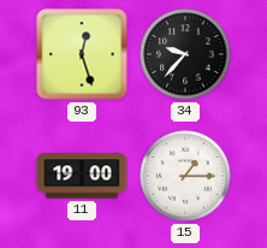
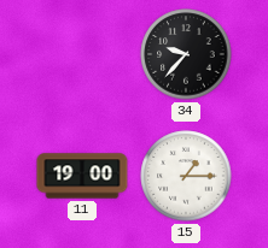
93: 12:27 -> none (82, 54)
